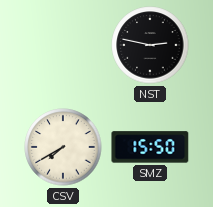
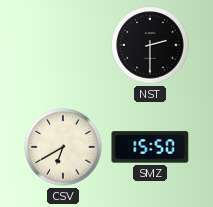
NST: 2:47 -> 2:30 (150, 45)
CSV: 7:40 -> 6:40 (63, 147)
